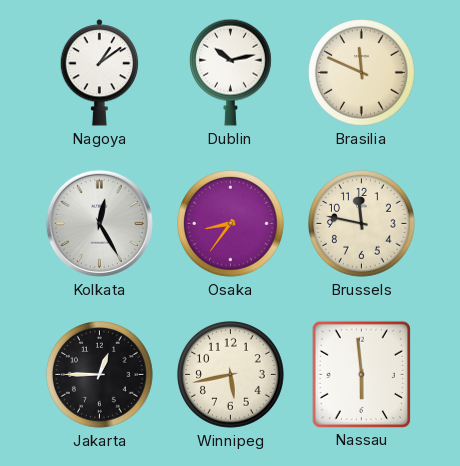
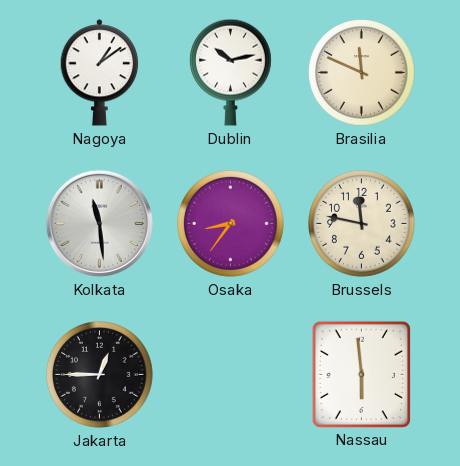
Kolkata: 12:25 -> 11:29 (99, 223)
Winnipeg: 5:43 -> none (231, 375)
